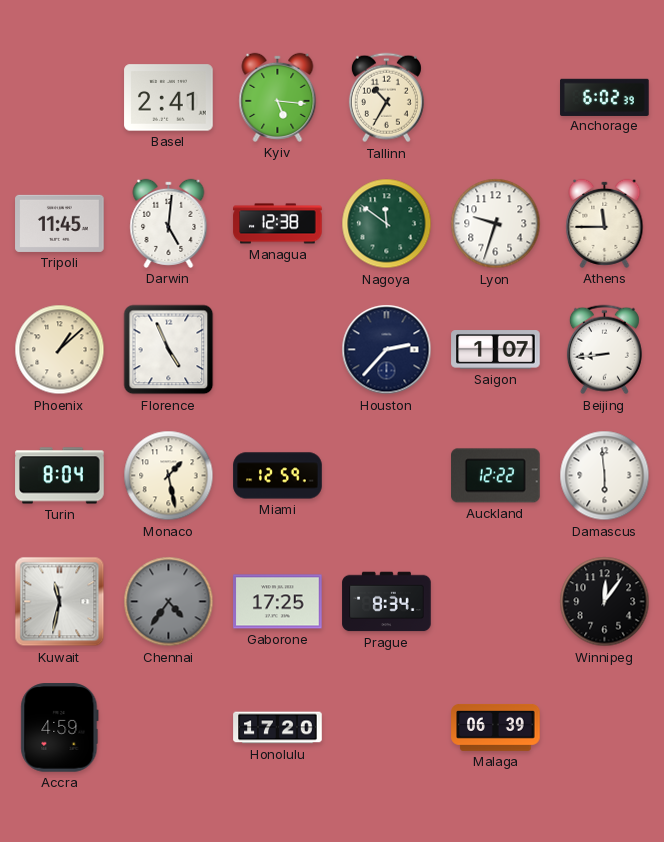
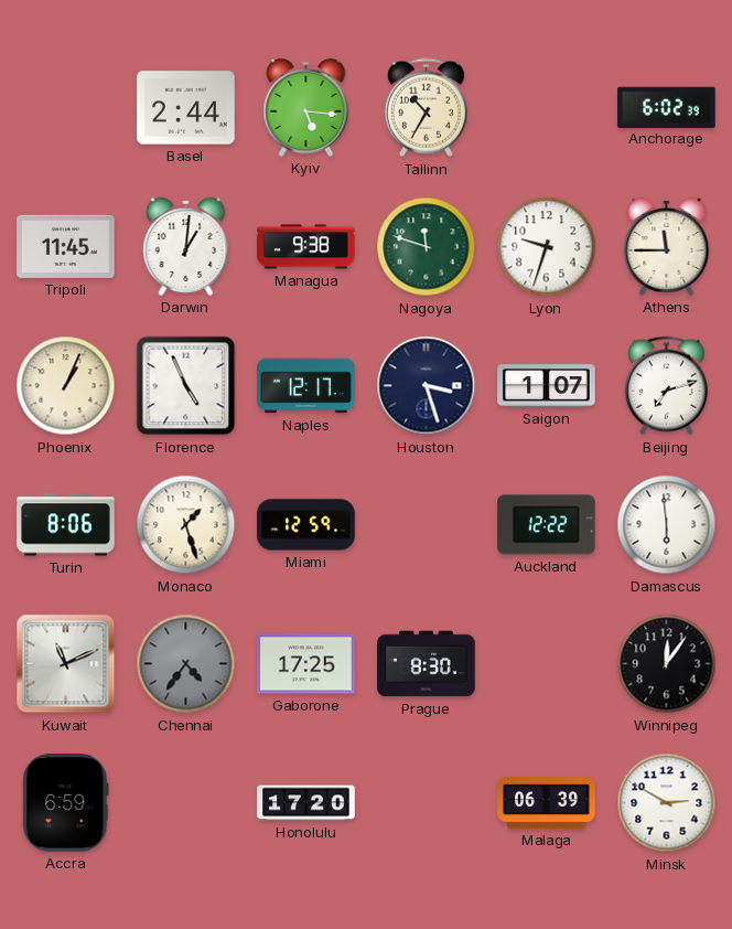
Basel: 2:41 -> 2:44 (186, 108)
Darwin: 5:01 -> 1:01 (186, 246)
Managua: 12:38 -> 9:38 (306, 247)
Nagoya: 11:51 -> 11:48 (427, 247)
Phoenix: 1:08 -> 1:04 (66, 386)
Naples: none -> 12:17 (306, 386)
Houston: 2:37 -> 3:27 (427, 386)
Beijing: 8:44 -> 7:12 (666, 386)
Turin: 8:04 -> 8:06 (66, 525)
Monaco: 1:28 -> 1:27 (186, 525)
Kuwait: 11:32 -> 11:11 (66, 664)
Prague: 8:34 -> 8:30 (427, 664)
Accra: 4:59 -> 6:59 (66, 803)
Minsk: none -> 2:50 (667, 803)
